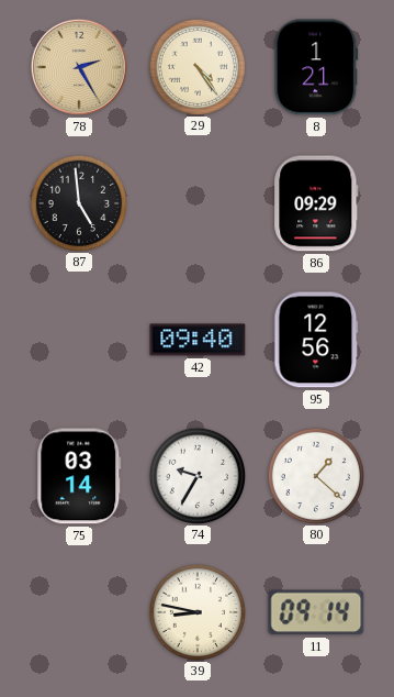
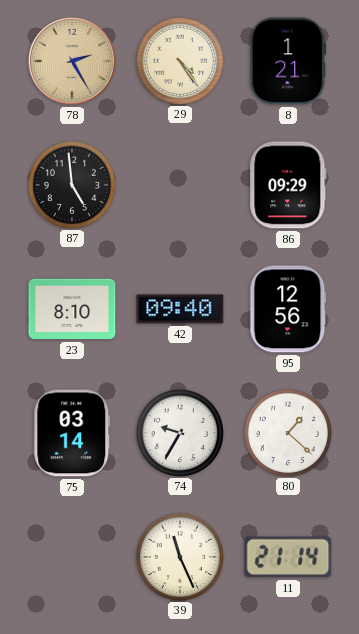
23: none -> 8:10 (72, 309)
39: 8:47 -> 11:26 (179, 556)
11: 09:14 -> 21:14 (288, 557)
